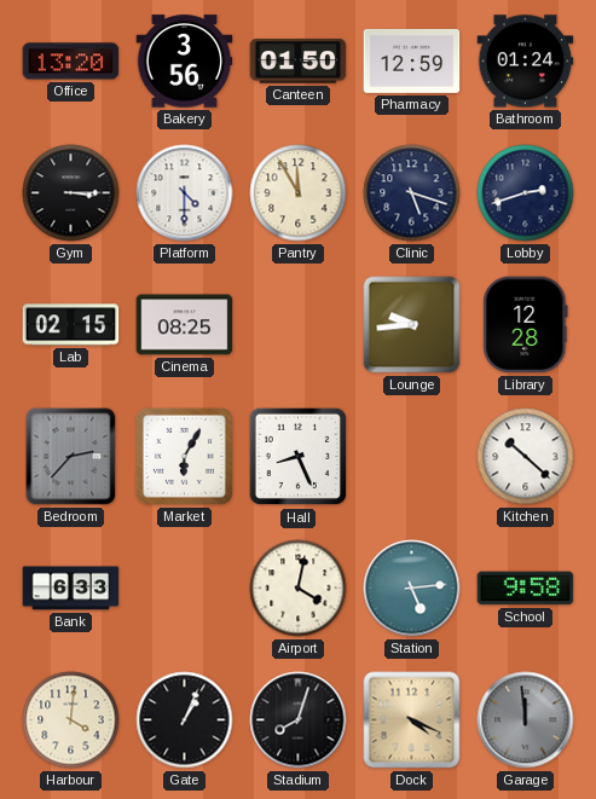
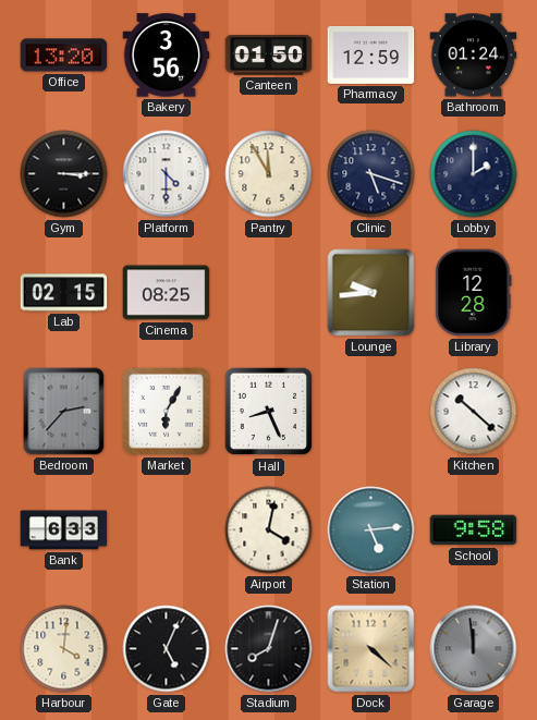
Lobby: 2:42 -> 2:00 (474, 174)
Gate: 1:04 -> 5:04 (167, 649)
Dock: 4:19 -> 4:22 (371, 649)
